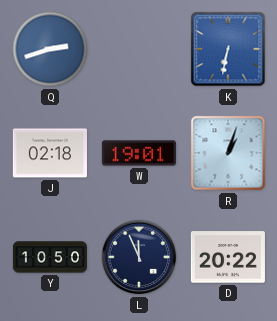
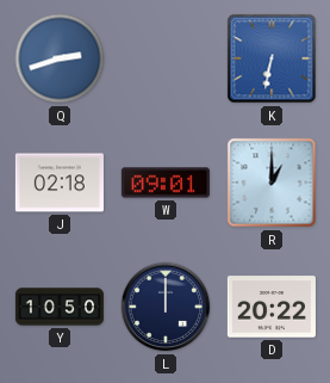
W: 19:01 -> 09:01 (166, 183)
R: 1:03 -> 1:00 (272, 183)
L: 11:56 -> 12:00 (166, 307)
